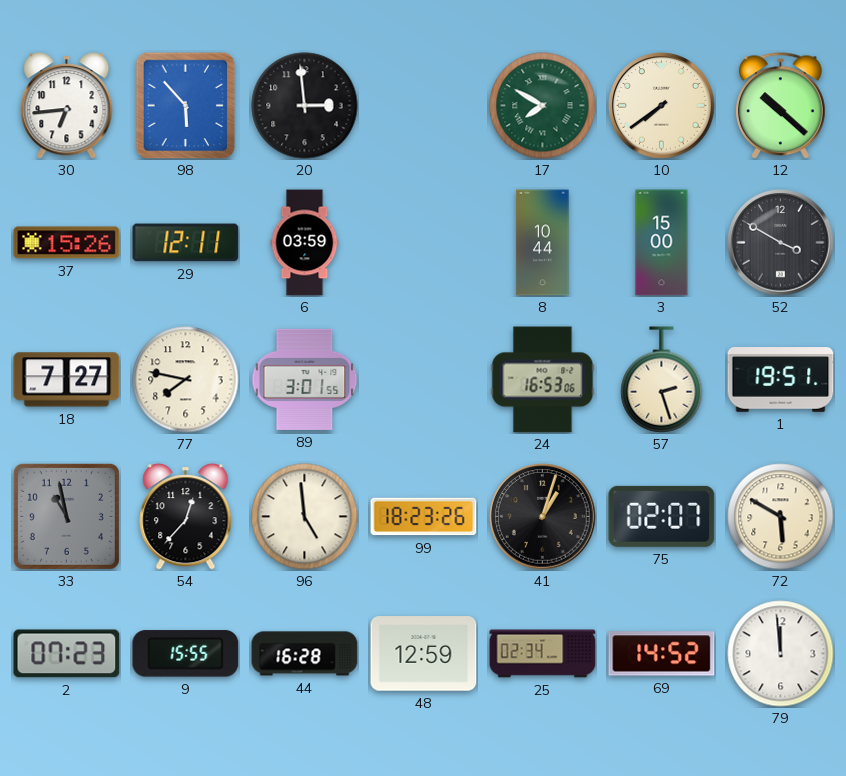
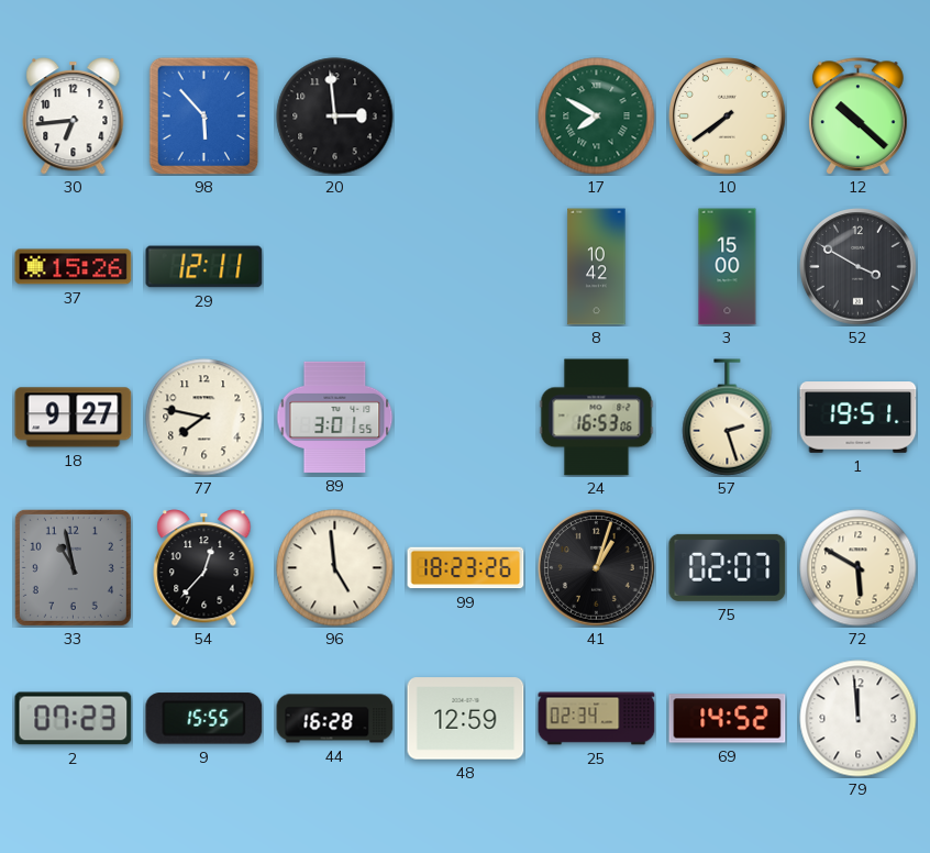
6: 03:59 -> none (305, 243)
8: 10:44 -> 10:42 (597, 267)
18: 7:27 -> 9:27 (74, 418)
